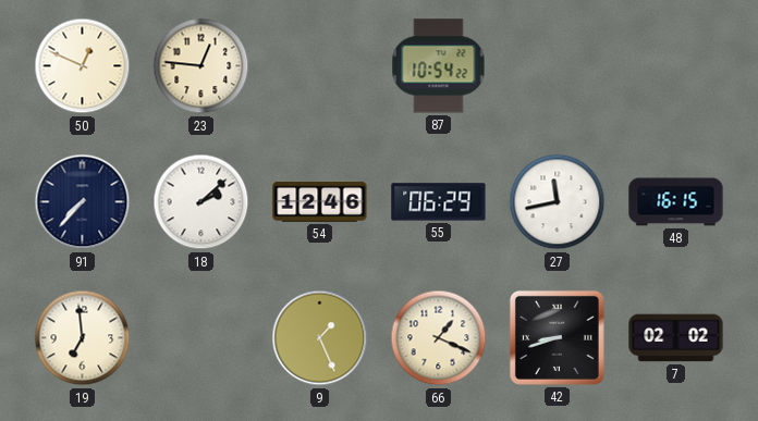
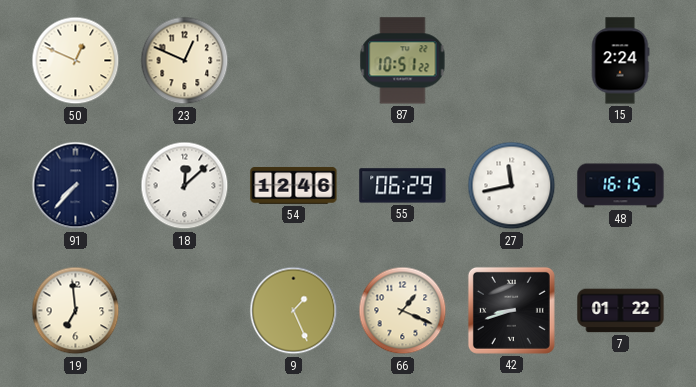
23: 12:46 -> 12:49 (185, 61)
87: 10:54 -> 10:51 (403, 61)
15: none -> 2:24 (620, 61)
18: 2:08 -> 12:08 (185, 186)
7: 02:02 -> 01:22 (621, 311)
